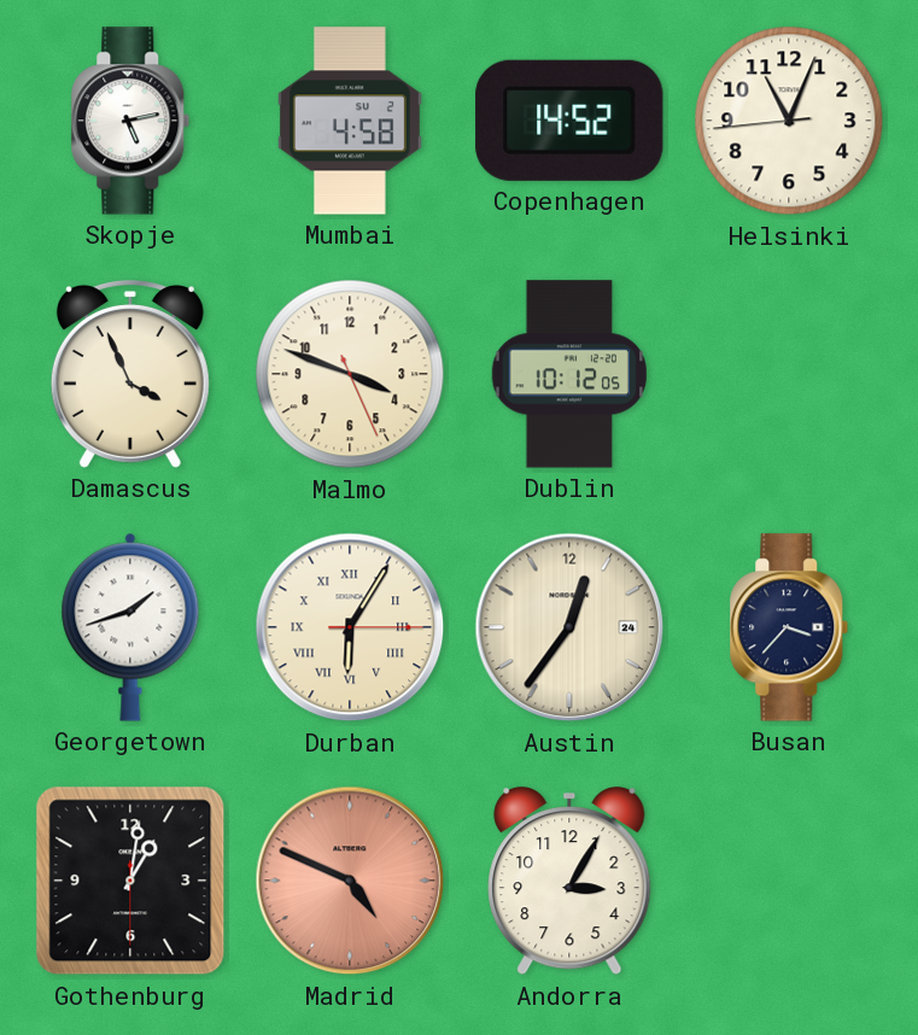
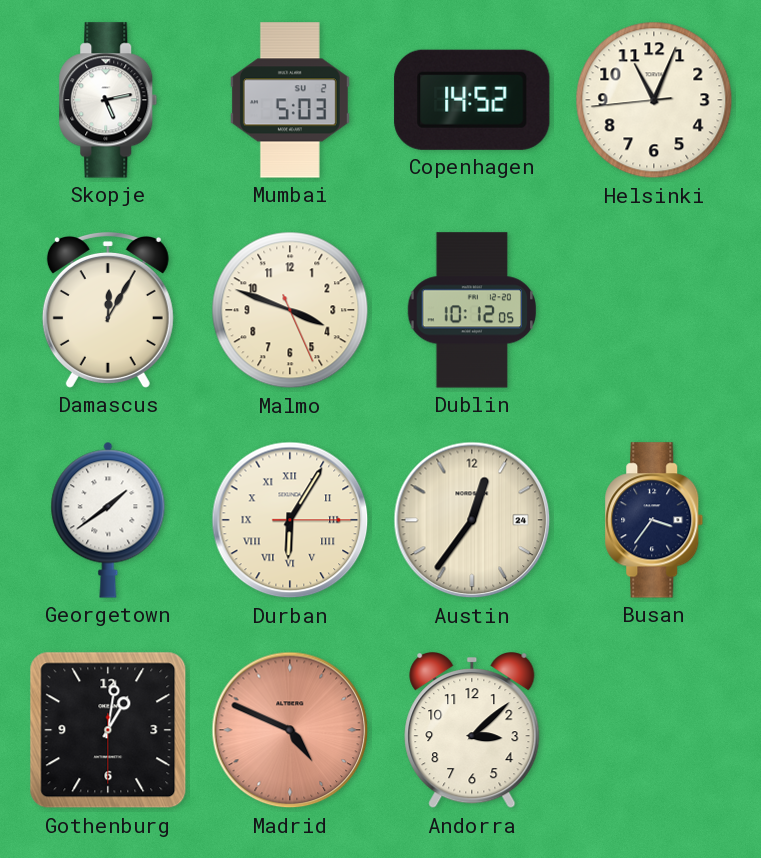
Mumbai: 4:58 -> 5:03 (290, 100)
Damascus: 3:56 -> 12:05 (108, 311)
Georgetown: 1:42 -> 1:39 (108, 520)
Busan: 3:37 -> 3:36 (654, 520)
Andorra: 3:05 -> 3:08 (472, 731)
